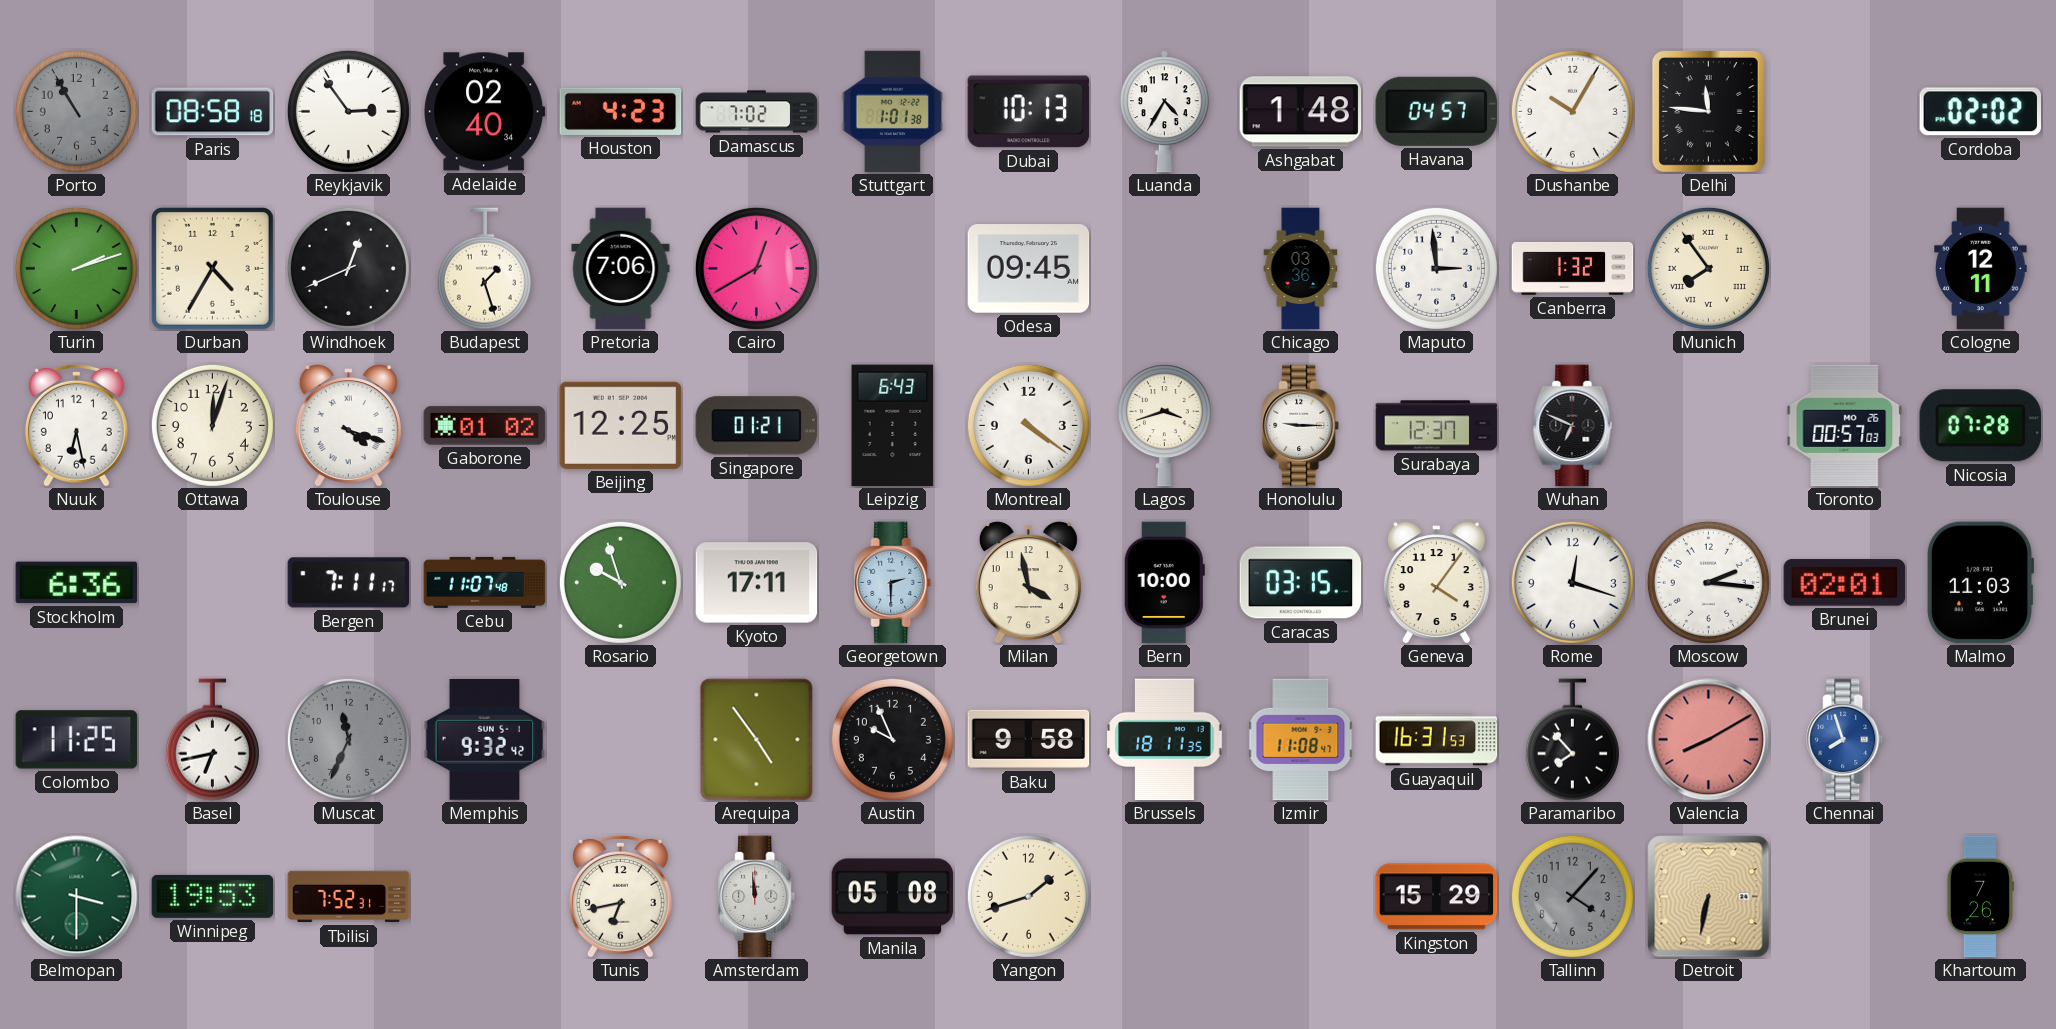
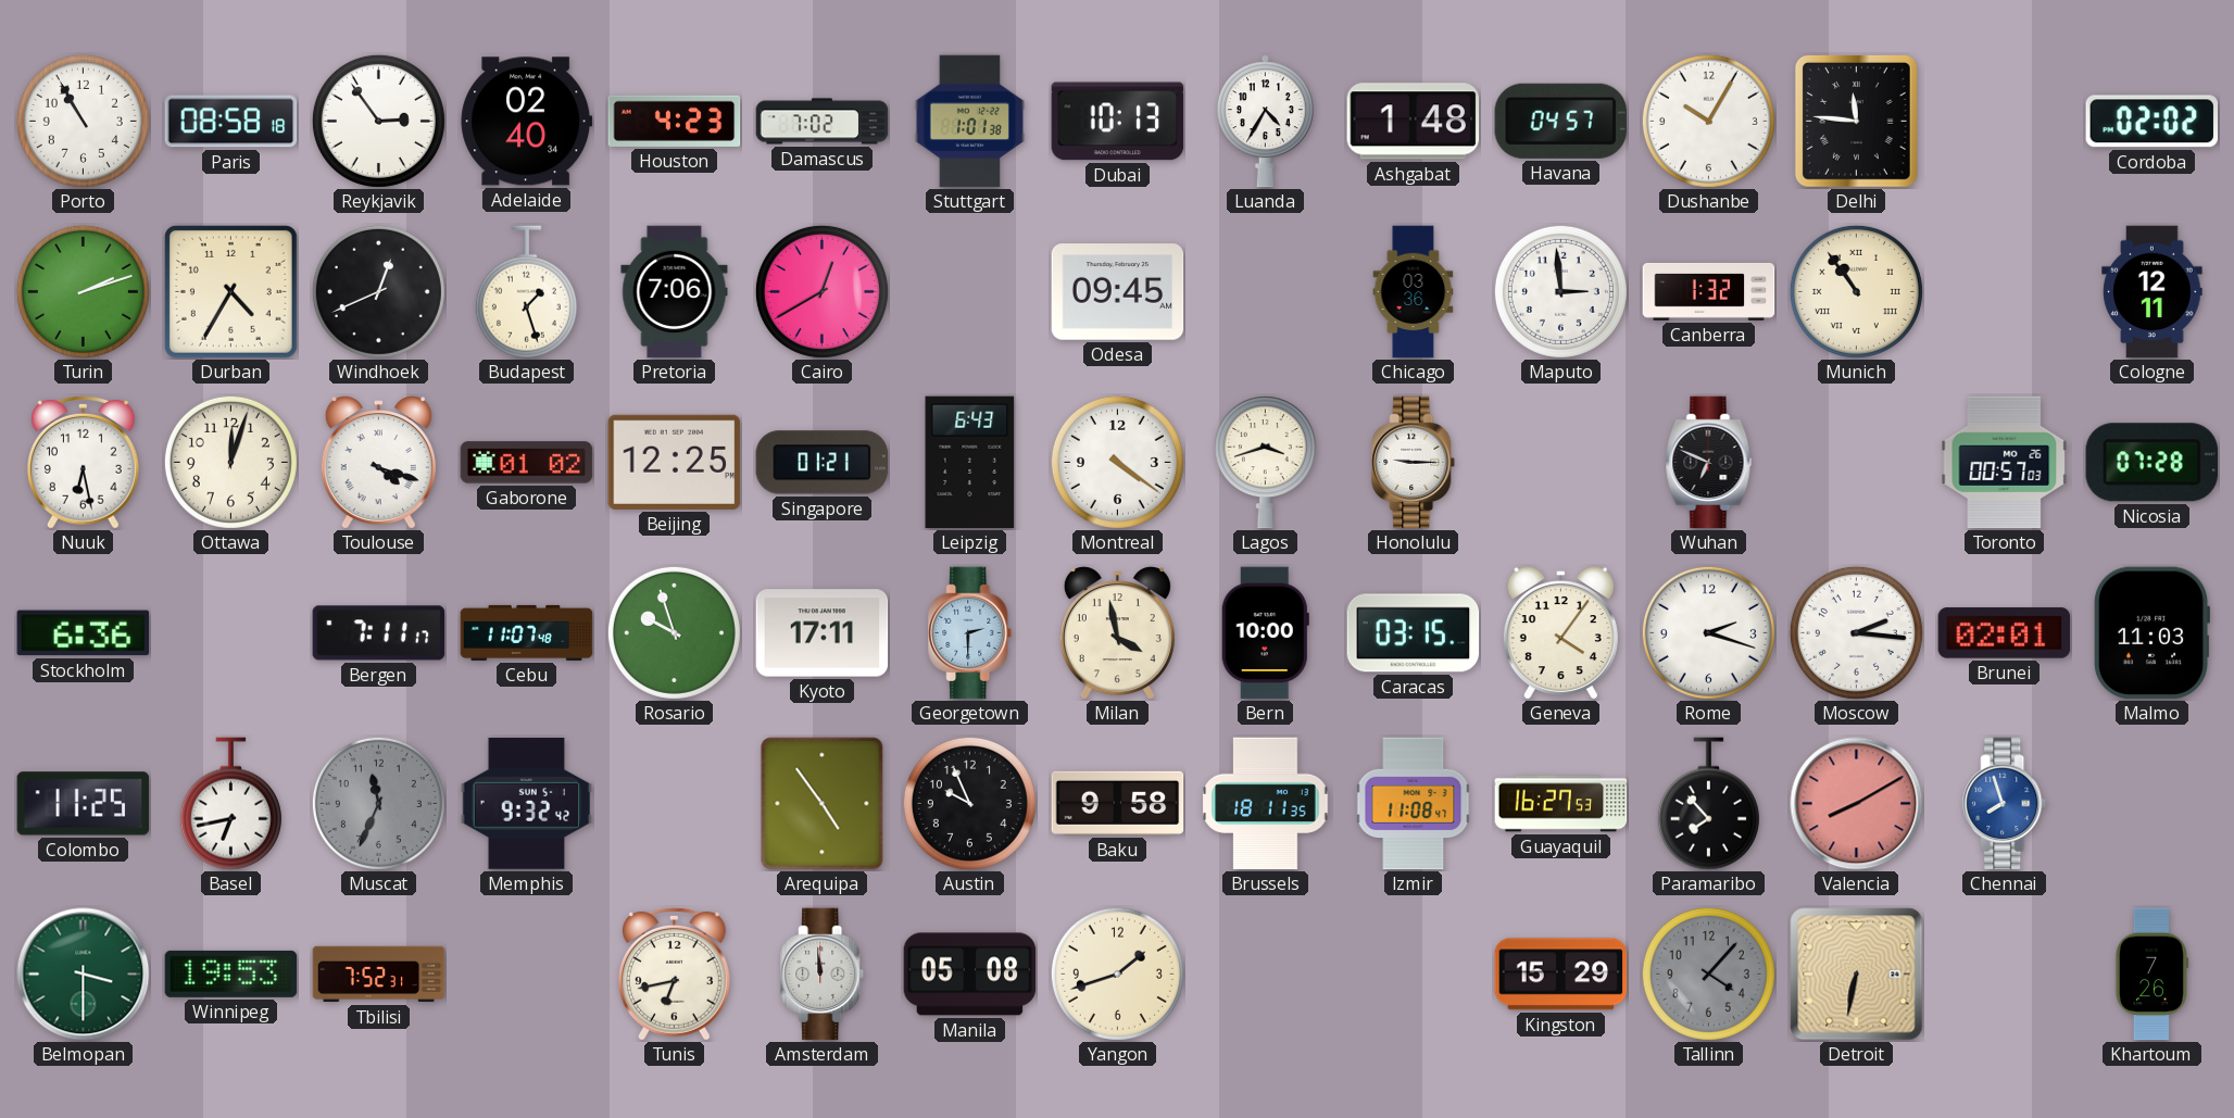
Porto dial: grey -> white (83, 121)
Munich: 7:54 -> 10:54 (1856, 291)
Surabaya: 12:37 -> none (1437, 426)
Rome: 12:18 -> 2:18 (1708, 632)
Guayaquil: 16:31 -> 16:27 (1561, 804)
